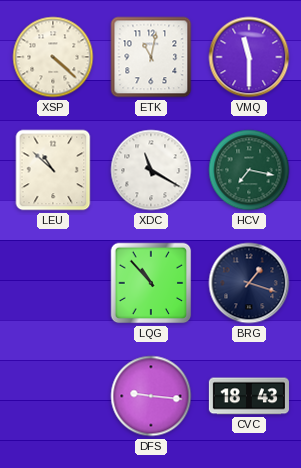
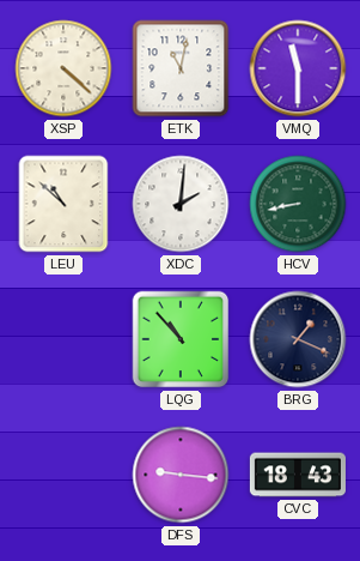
XDC: 11:20 -> 2:01 (181, 204)
HCV: 7:17 -> 8:43 (298, 204)
BRG: 1:18 -> 1:19 (298, 339)
